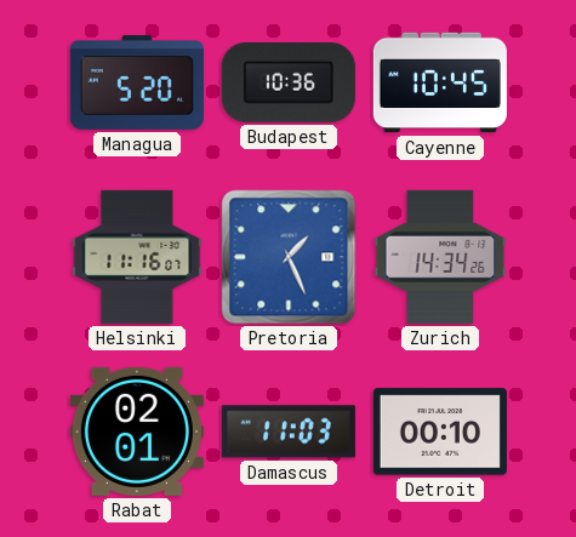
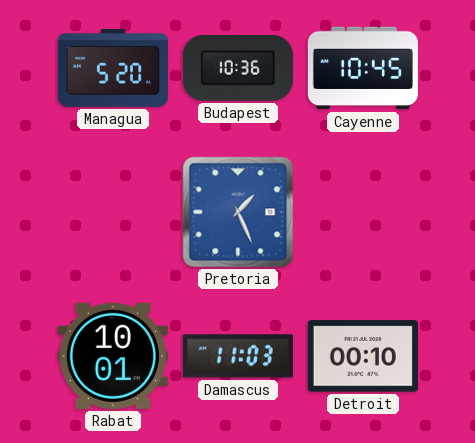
Helsinki: 11:16 -> none (137, 257)
Zurich: 14:34 -> none (440, 257)
Rabat: 02:01 -> 10:01 (113, 356)
